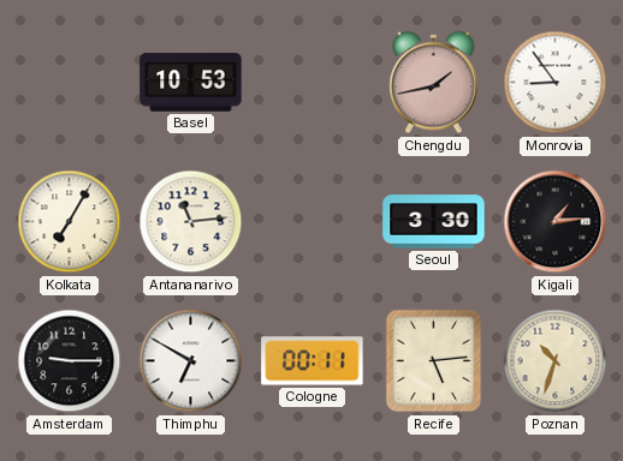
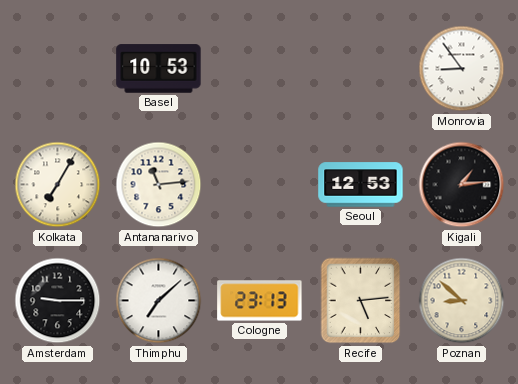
Chengdu: 1:43 -> none (434, 83)
Seoul: 3:30 -> 12:53 (361, 185)
Thimphu: 6:50 -> 7:08 (159, 301)
Cologne: 00:11 -> 23:13 (260, 301)
Poznan: 10:33 -> 8:52 (462, 301)
